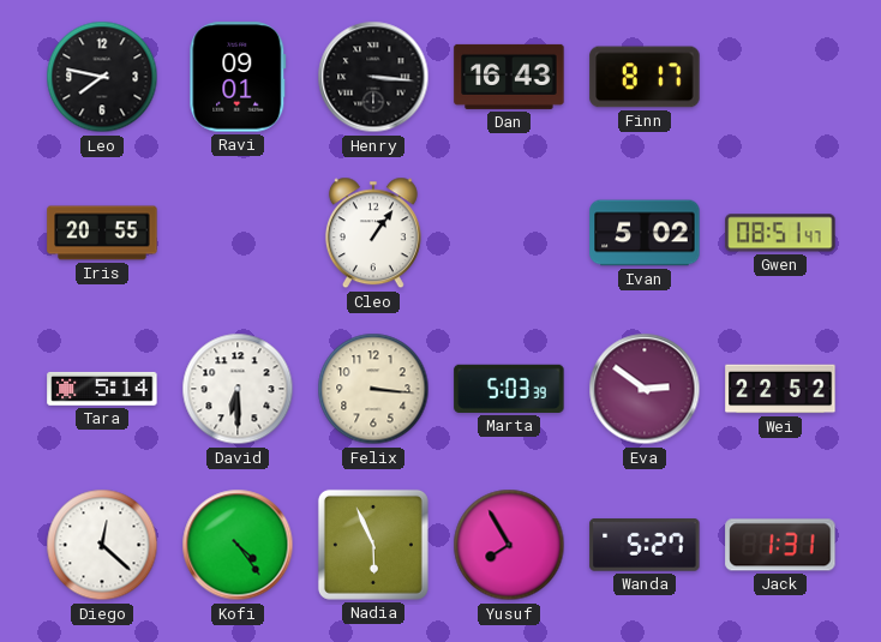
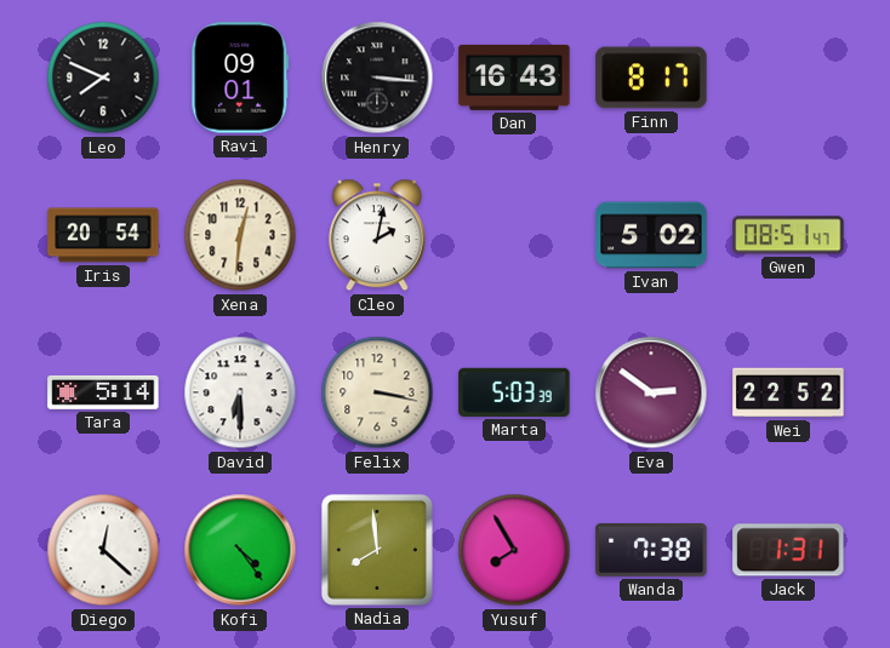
Leo: 7:47 -> 7:49 (103, 78)
Iris: 20:55 -> 20:54 (103, 235)
Xena: none -> 12:31 (240, 235)
Cleo: 1:06 -> 2:02 (377, 235)
Felix: 3:16 -> 3:17 (377, 392)
Nadia: 5:56 -> 7:59 (377, 550)
Wanda: 5:27 -> 7:38 (651, 551)
